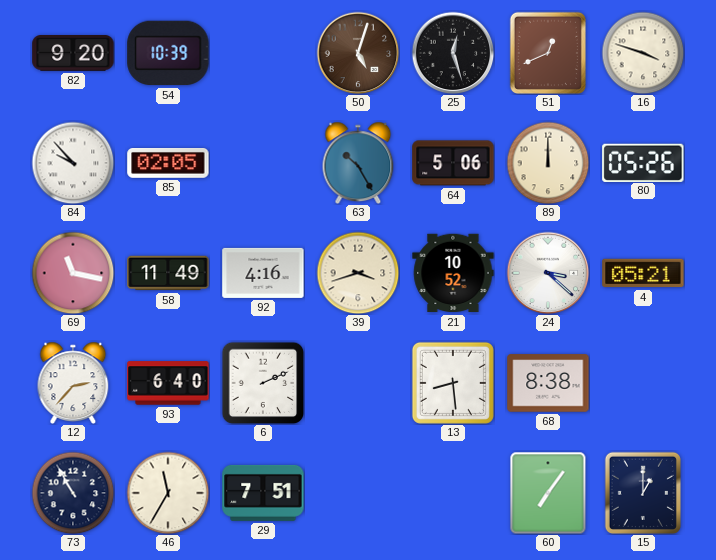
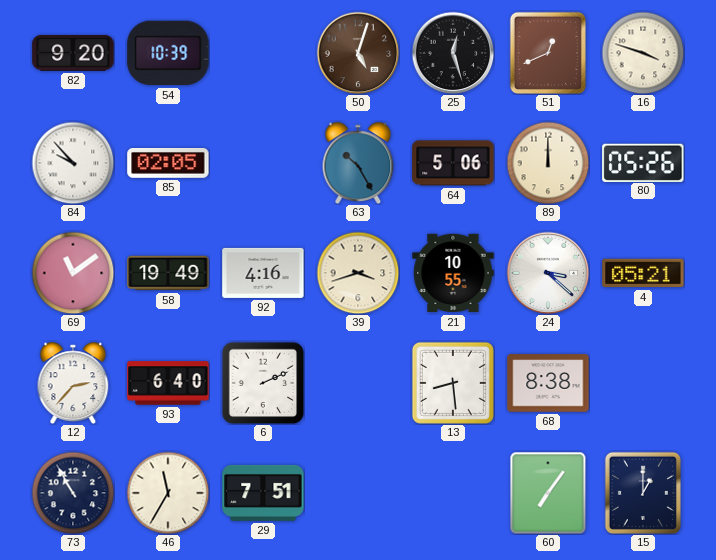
69: 11:17 -> 11:09 (73, 273)
58: 11:49 -> 19:49 (168, 273)
21: 10:52 -> 10:55 (453, 273)
